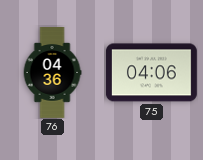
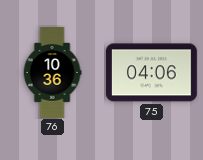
76: 04:36 -> 10:36 (52, 73)
